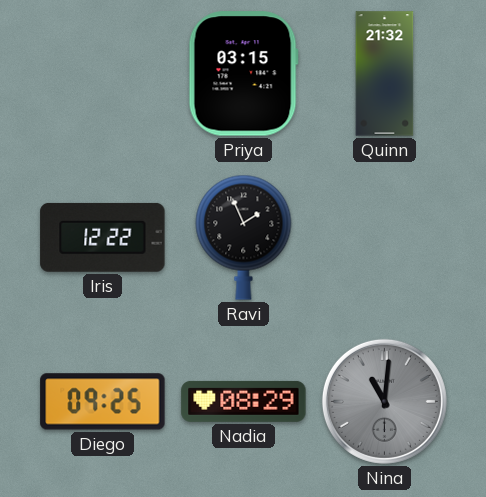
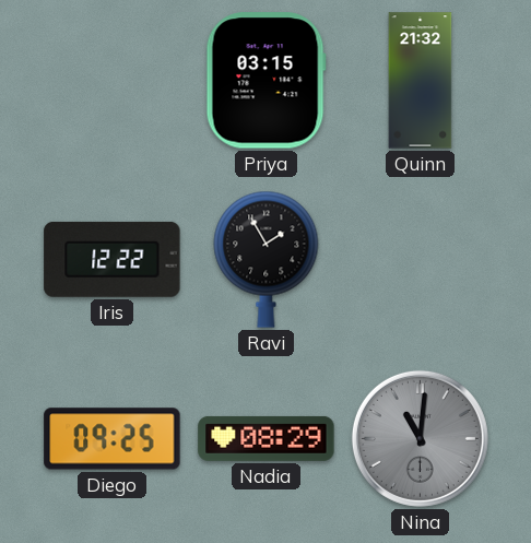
Ravi: 1:56 -> 1:55 (267, 259)
